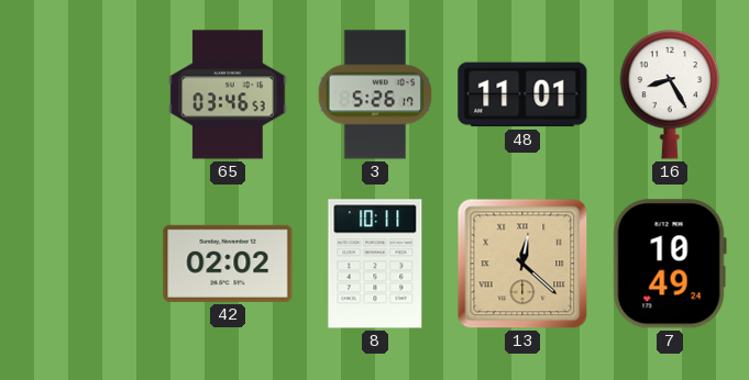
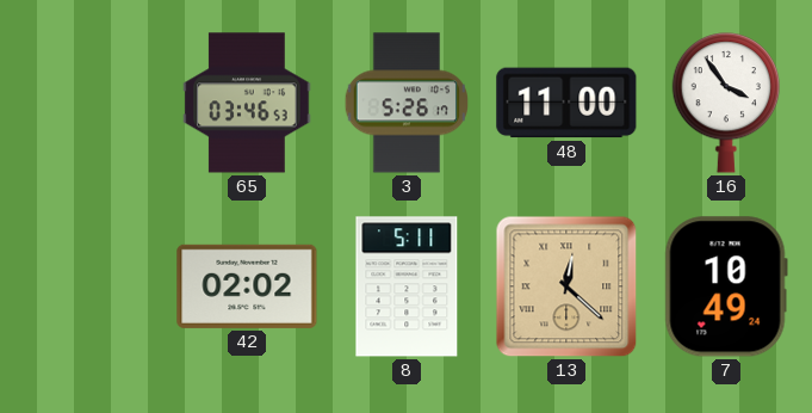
48: 11:01 -> 11:00 (566, 103)
16: 8:25 -> 3:54 (726, 103)
8: 10:11 -> 5:11 (407, 286)
